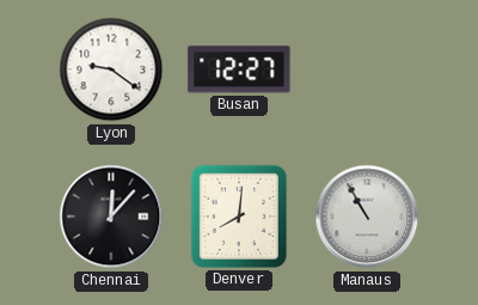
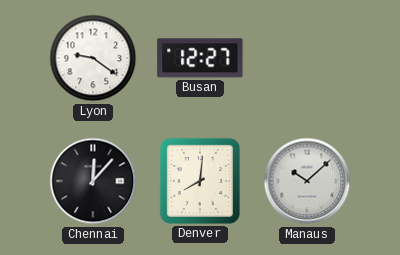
Manaus: 10:55 -> 10:08 (307, 181)
